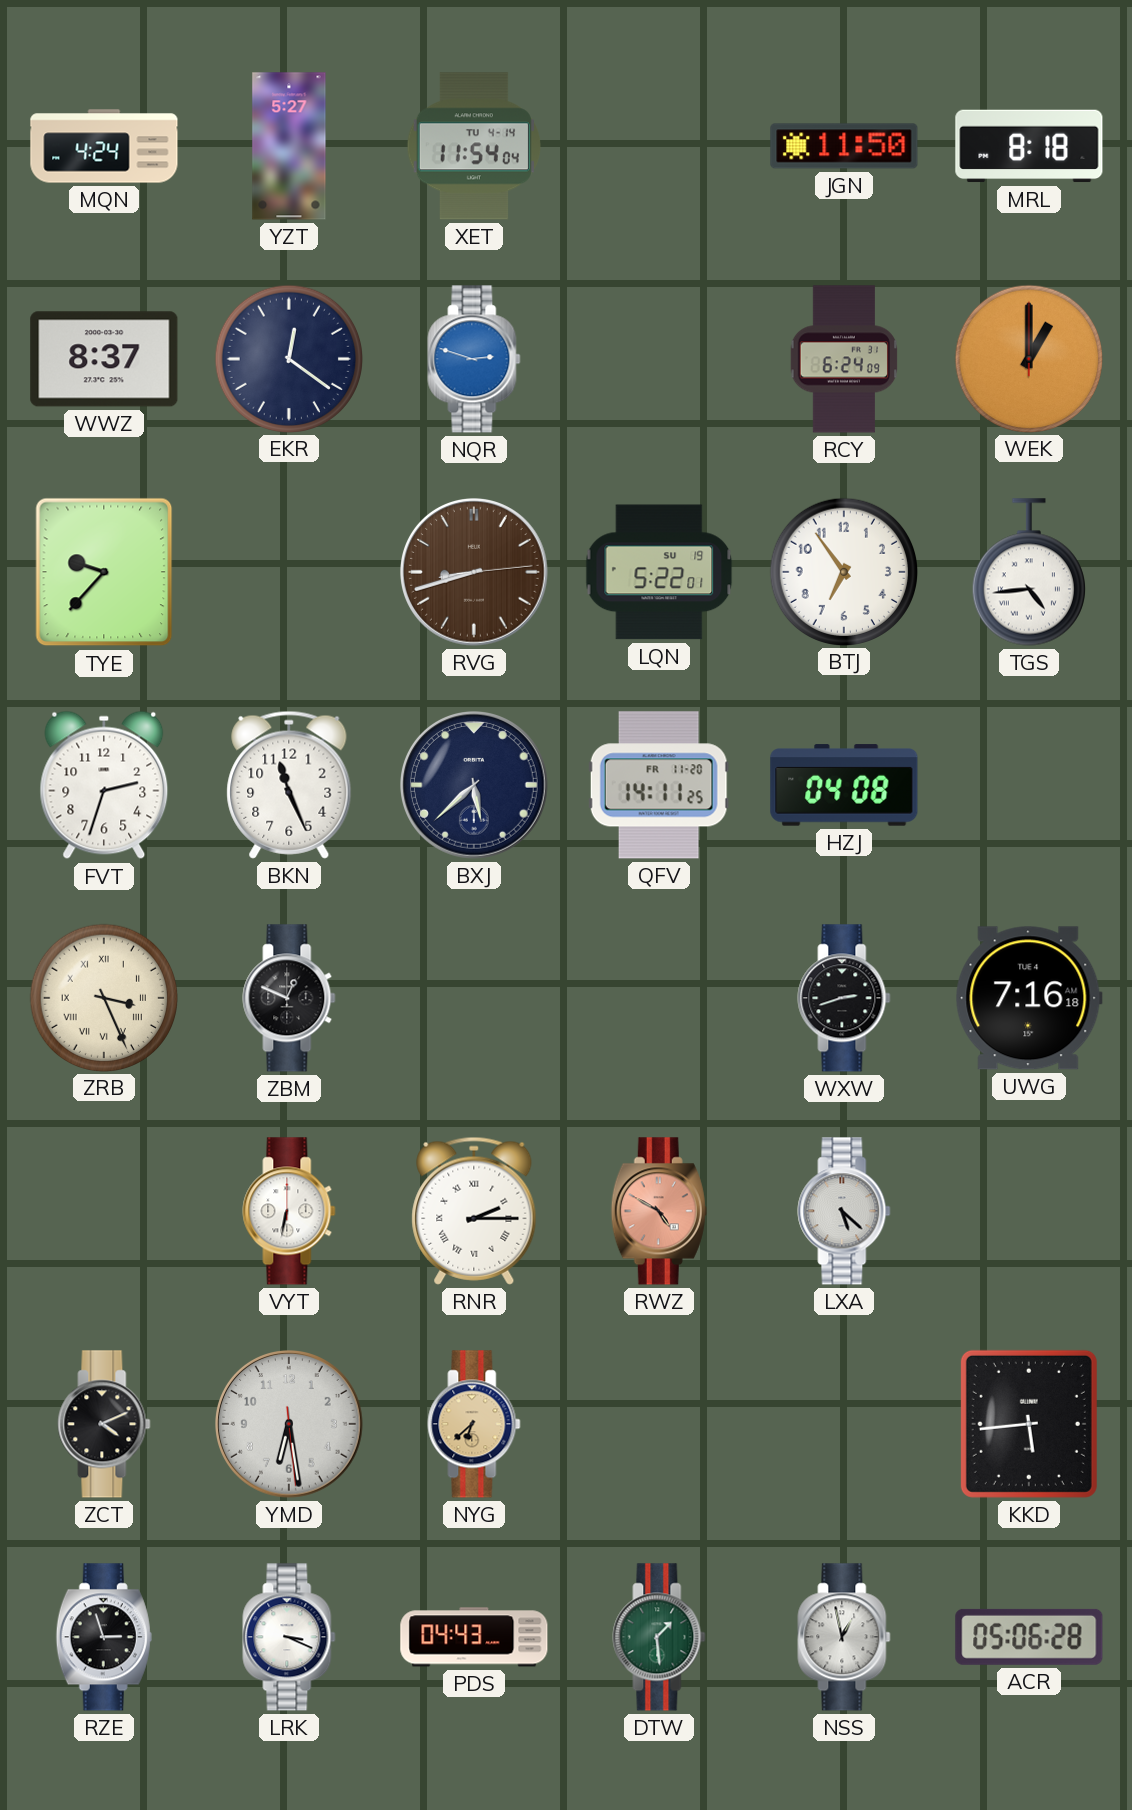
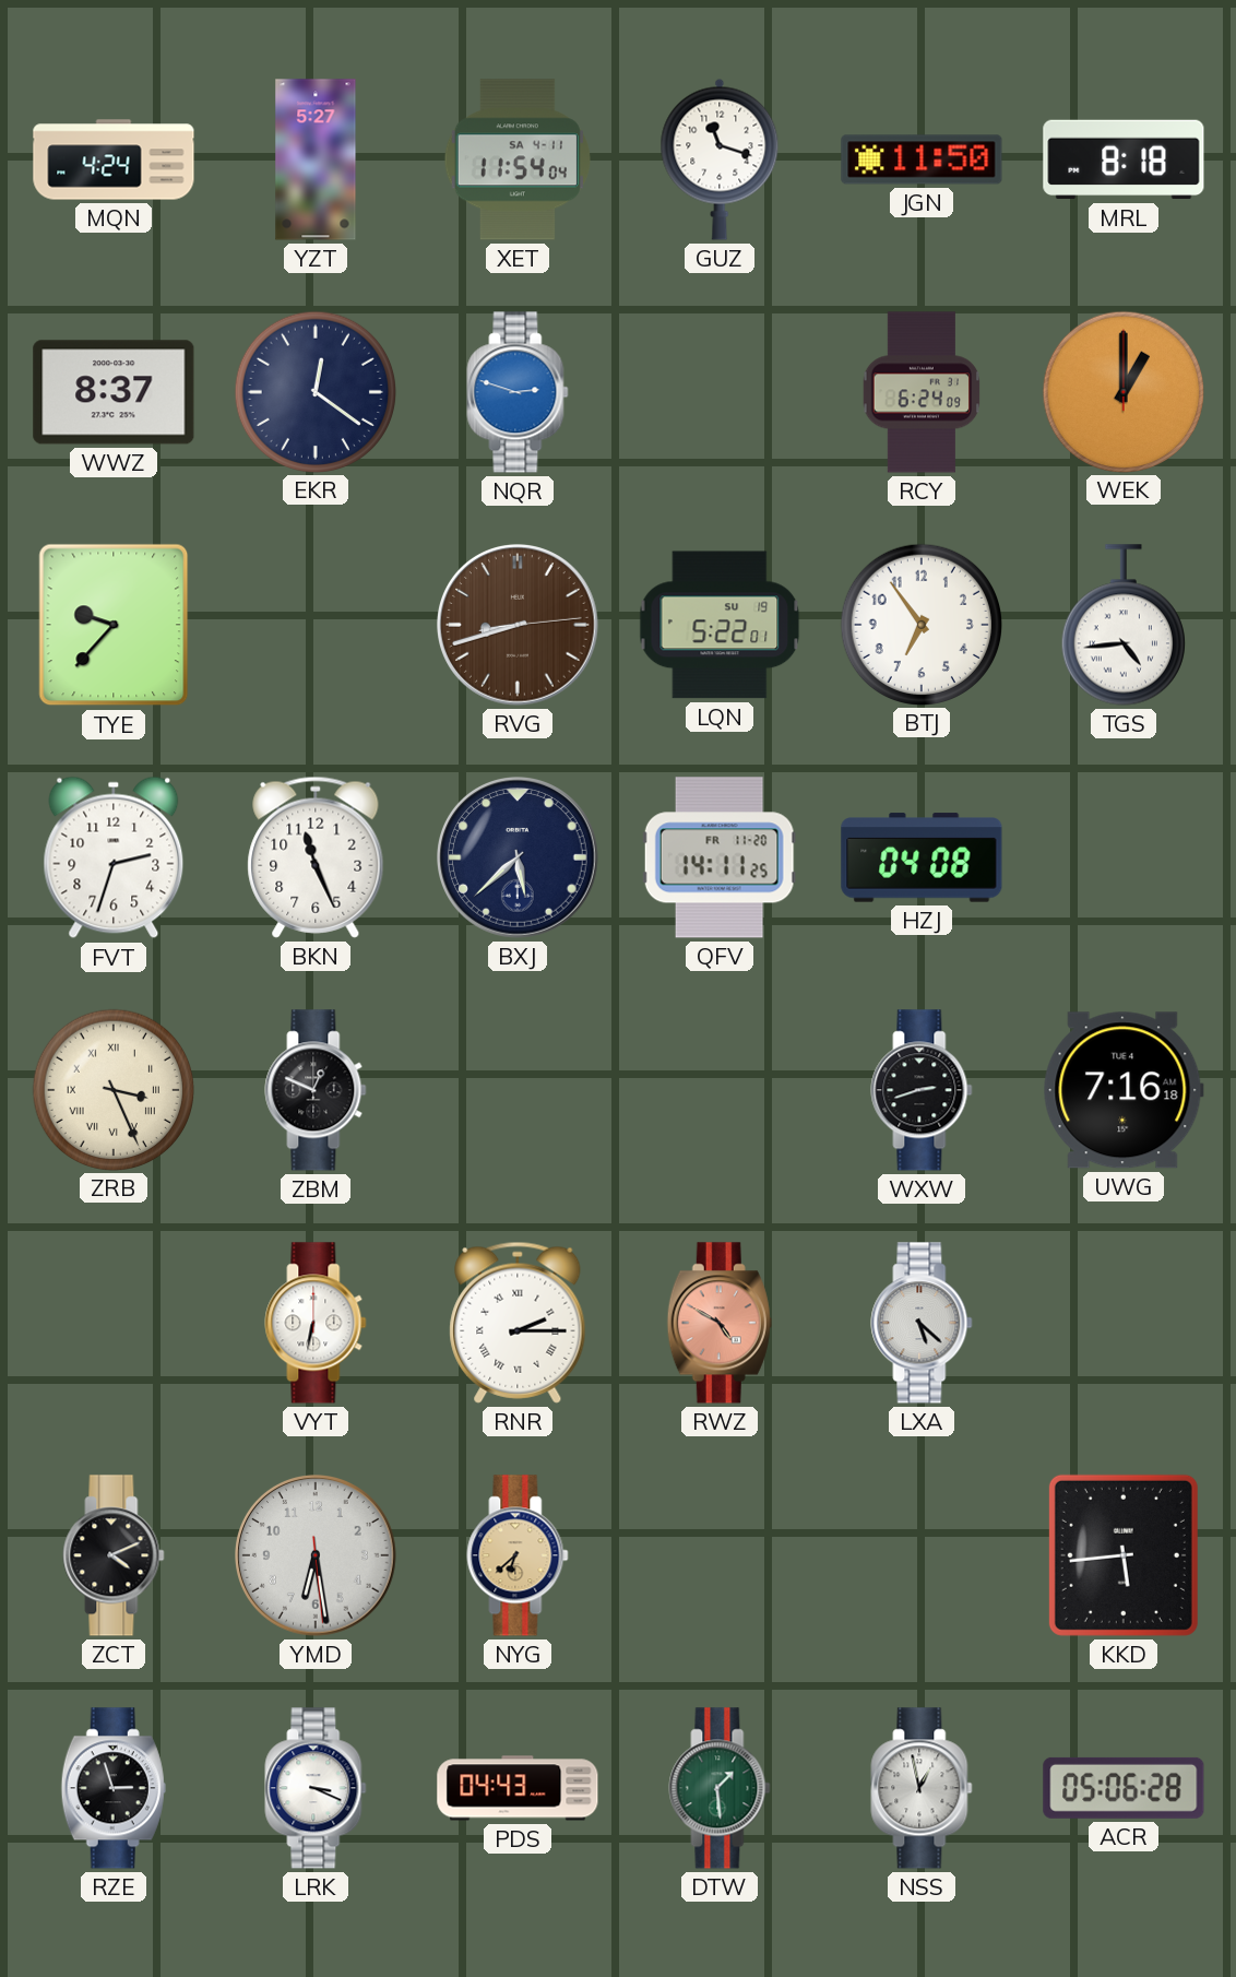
XET date: TU 4-14 -> SA 4-11 (518, 159)
GUZ: none -> 11:18 (720, 159)
